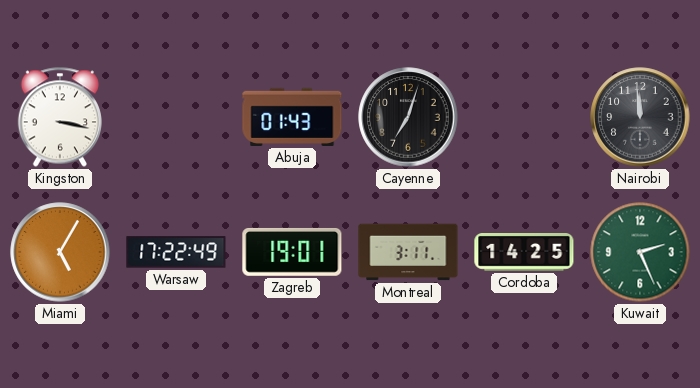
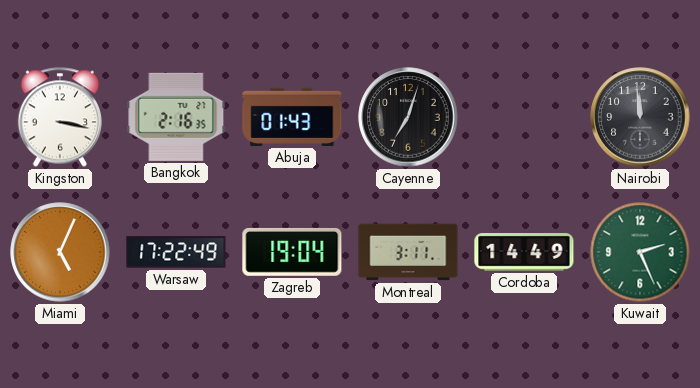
Bangkok: none -> 2:16 (176, 117)
Miami: 5:05 -> 5:04 (60, 252)
Zagreb: 19:01 -> 19:04 (292, 252)
Cordoba: 14:25 -> 14:49 (524, 253)
